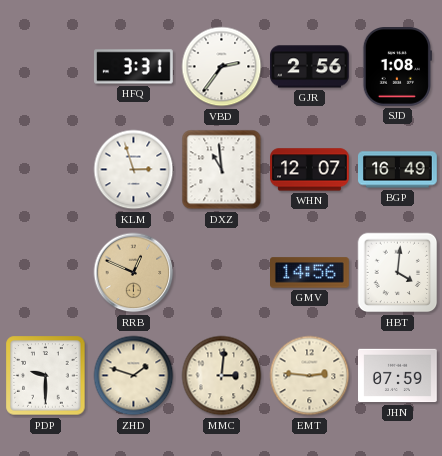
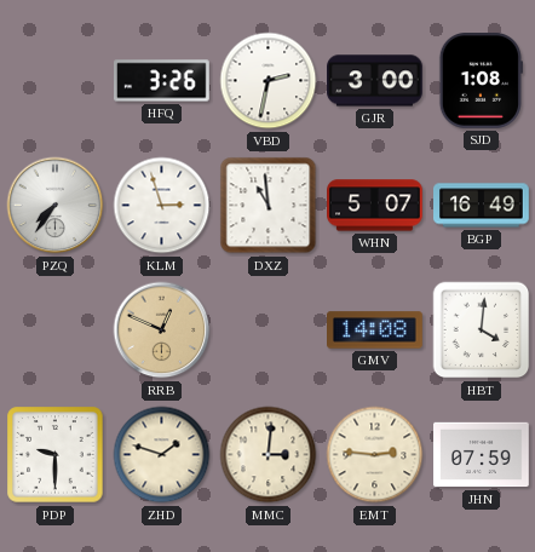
HFQ: 3:31 -> 3:26 (162, 81)
VBD: 2:36 -> 2:32 (269, 81)
GJR: 2:56 -> 3:00 (375, 81)
PZQ: none -> 7:36 (56, 206)
WHN: 12:07 -> 5:07 (375, 206)
GMV: 14:56 -> 14:08 (375, 330)
